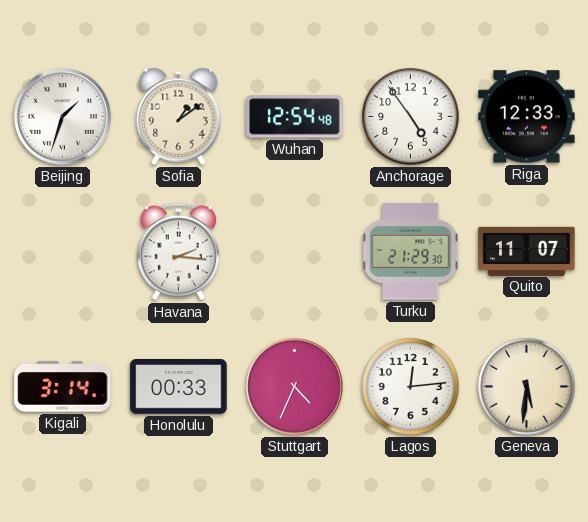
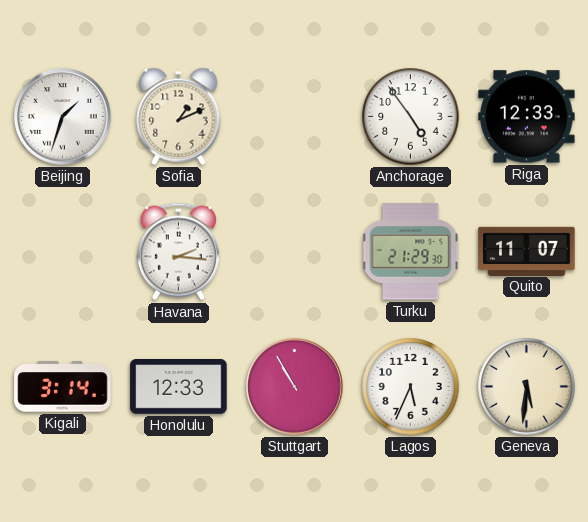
Sofia: 1:09 -> 1:11 (179, 116)
Wuhan: 12:54 -> none (295, 117)
Honolulu: 00:33 -> 12:33 (179, 387)
Stuttgart: 4:34 -> 10:55 (295, 387)
Lagos: 12:14 -> 5:34 (411, 387)
